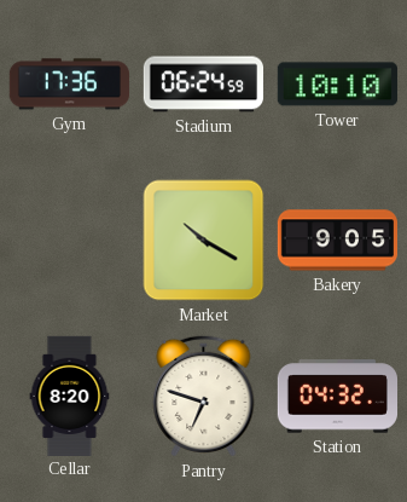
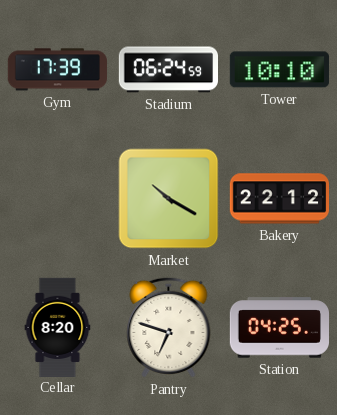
Gym: 17:36 -> 17:39 (57, 70)
Bakery: 9:05 -> 22:12 (279, 199)
Station: 04:32 -> 04:25 (279, 328)
